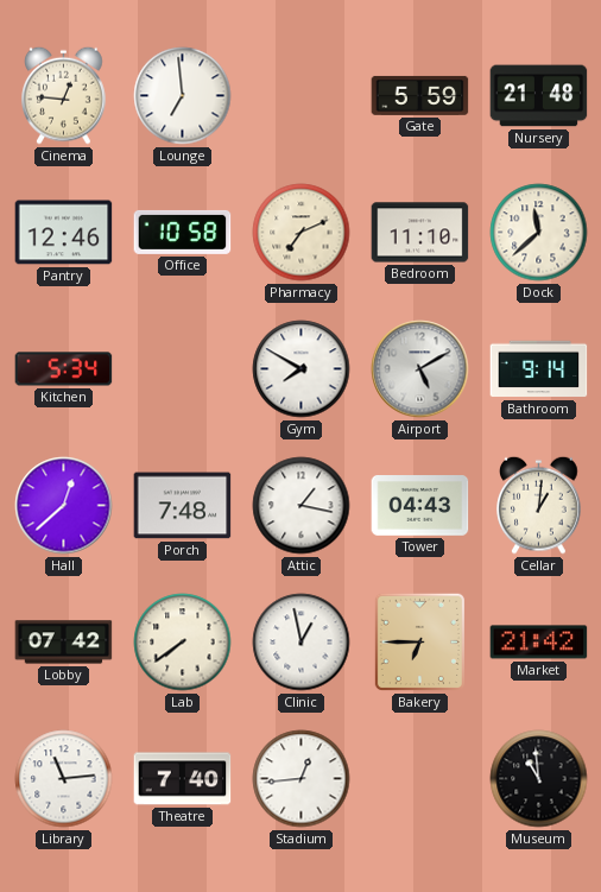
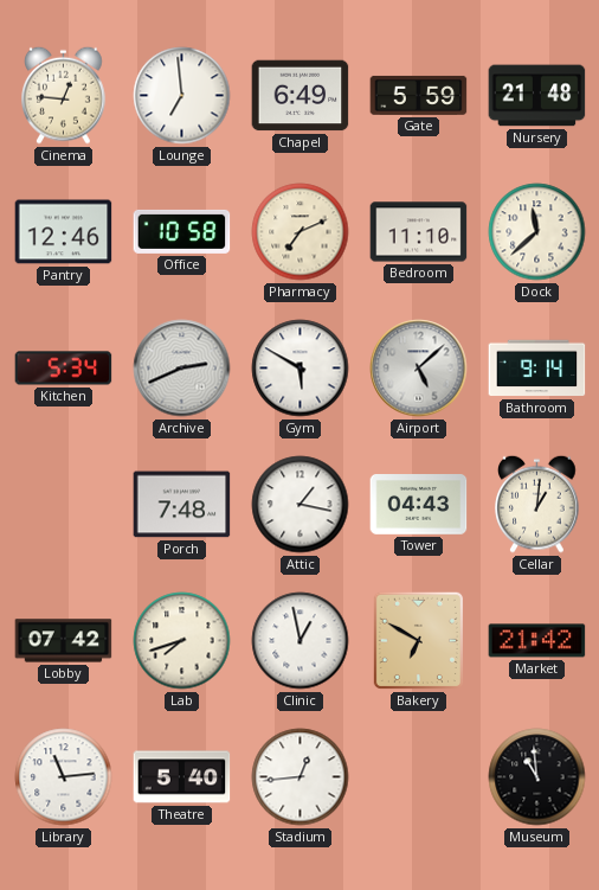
Chapel: none -> 6:49 (301, 96)
Archive: none -> 2:41 (182, 369)
Gym: 7:50 -> 5:50 (301, 369)
Airport: 5:10 -> 5:08 (419, 369)
Hall: 12:38 -> none (64, 506)
Lab: 7:39 -> 7:42 (182, 641)
Bakery: 6:45 -> 6:50 (418, 640)
Theatre: 7:40 -> 5:40 (182, 777)
